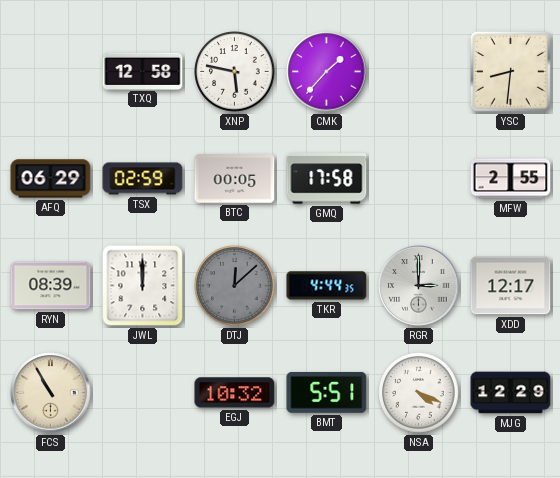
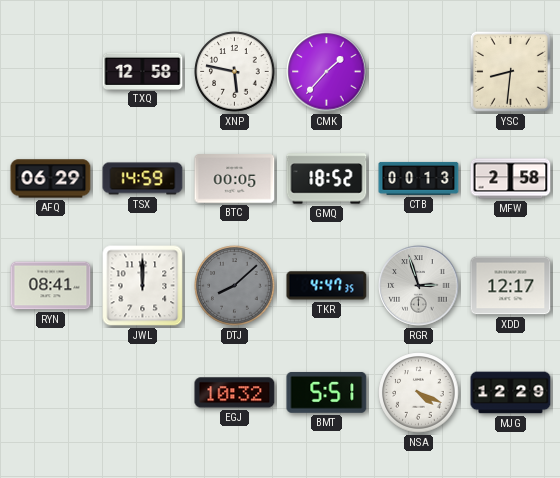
TSX: 02:59 -> 14:59 (143, 179)
GMQ: 17:58 -> 18:52 (327, 179)
CTB: none -> 00:13 (419, 178)
MFW: 2:55 -> 2:58 (511, 179)
RYN: 08:39 -> 08:41 (51, 286)
DTJ: 12:08 -> 8:08 (235, 286)
TKR: 4:44 -> 4:47 (327, 286)
RGR: 3:00 -> 2:57 (419, 286)
FCS: 10:55 -> none (51, 393)
